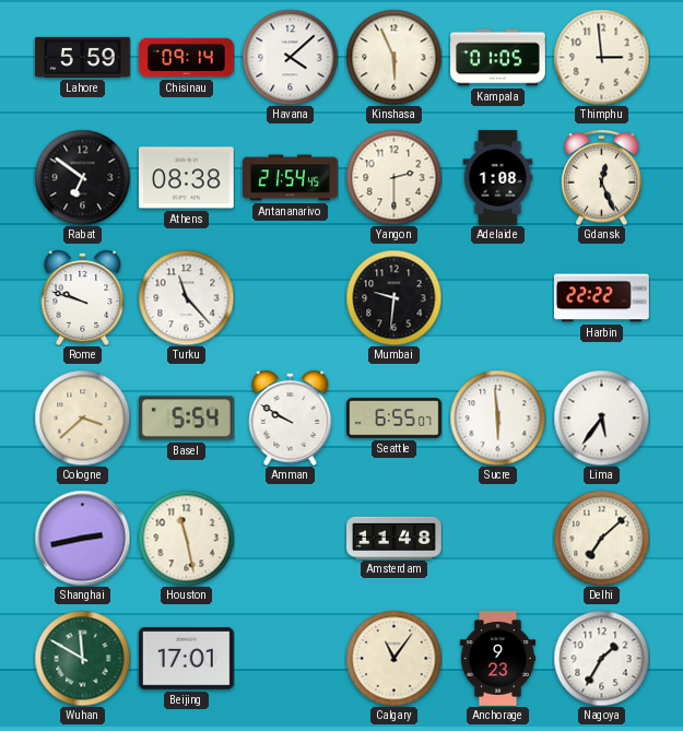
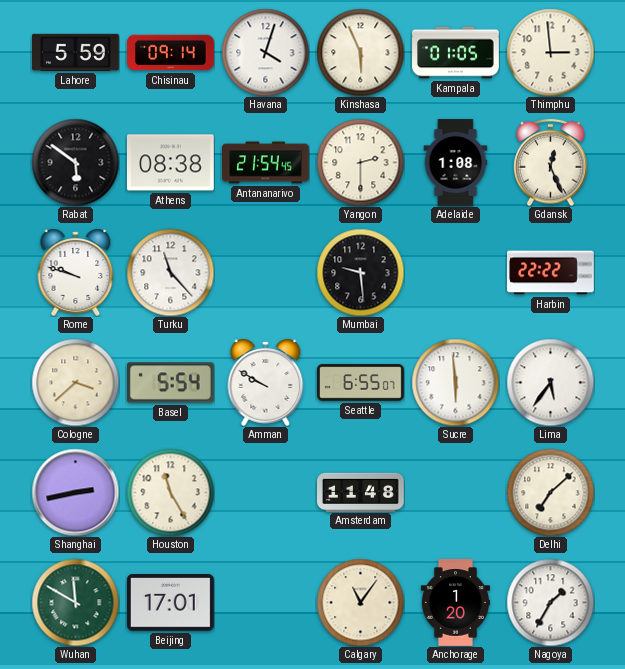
Havana: 4:08 -> 4:03 (265, 52)
Rabat: 6:51 -> 5:51 (75, 162)
Mumbai: 9:31 -> 9:29 (360, 272)
Houston: 11:28 -> 11:25 (170, 492)
Anchorage: 9:23 -> 1:20 (455, 603)
